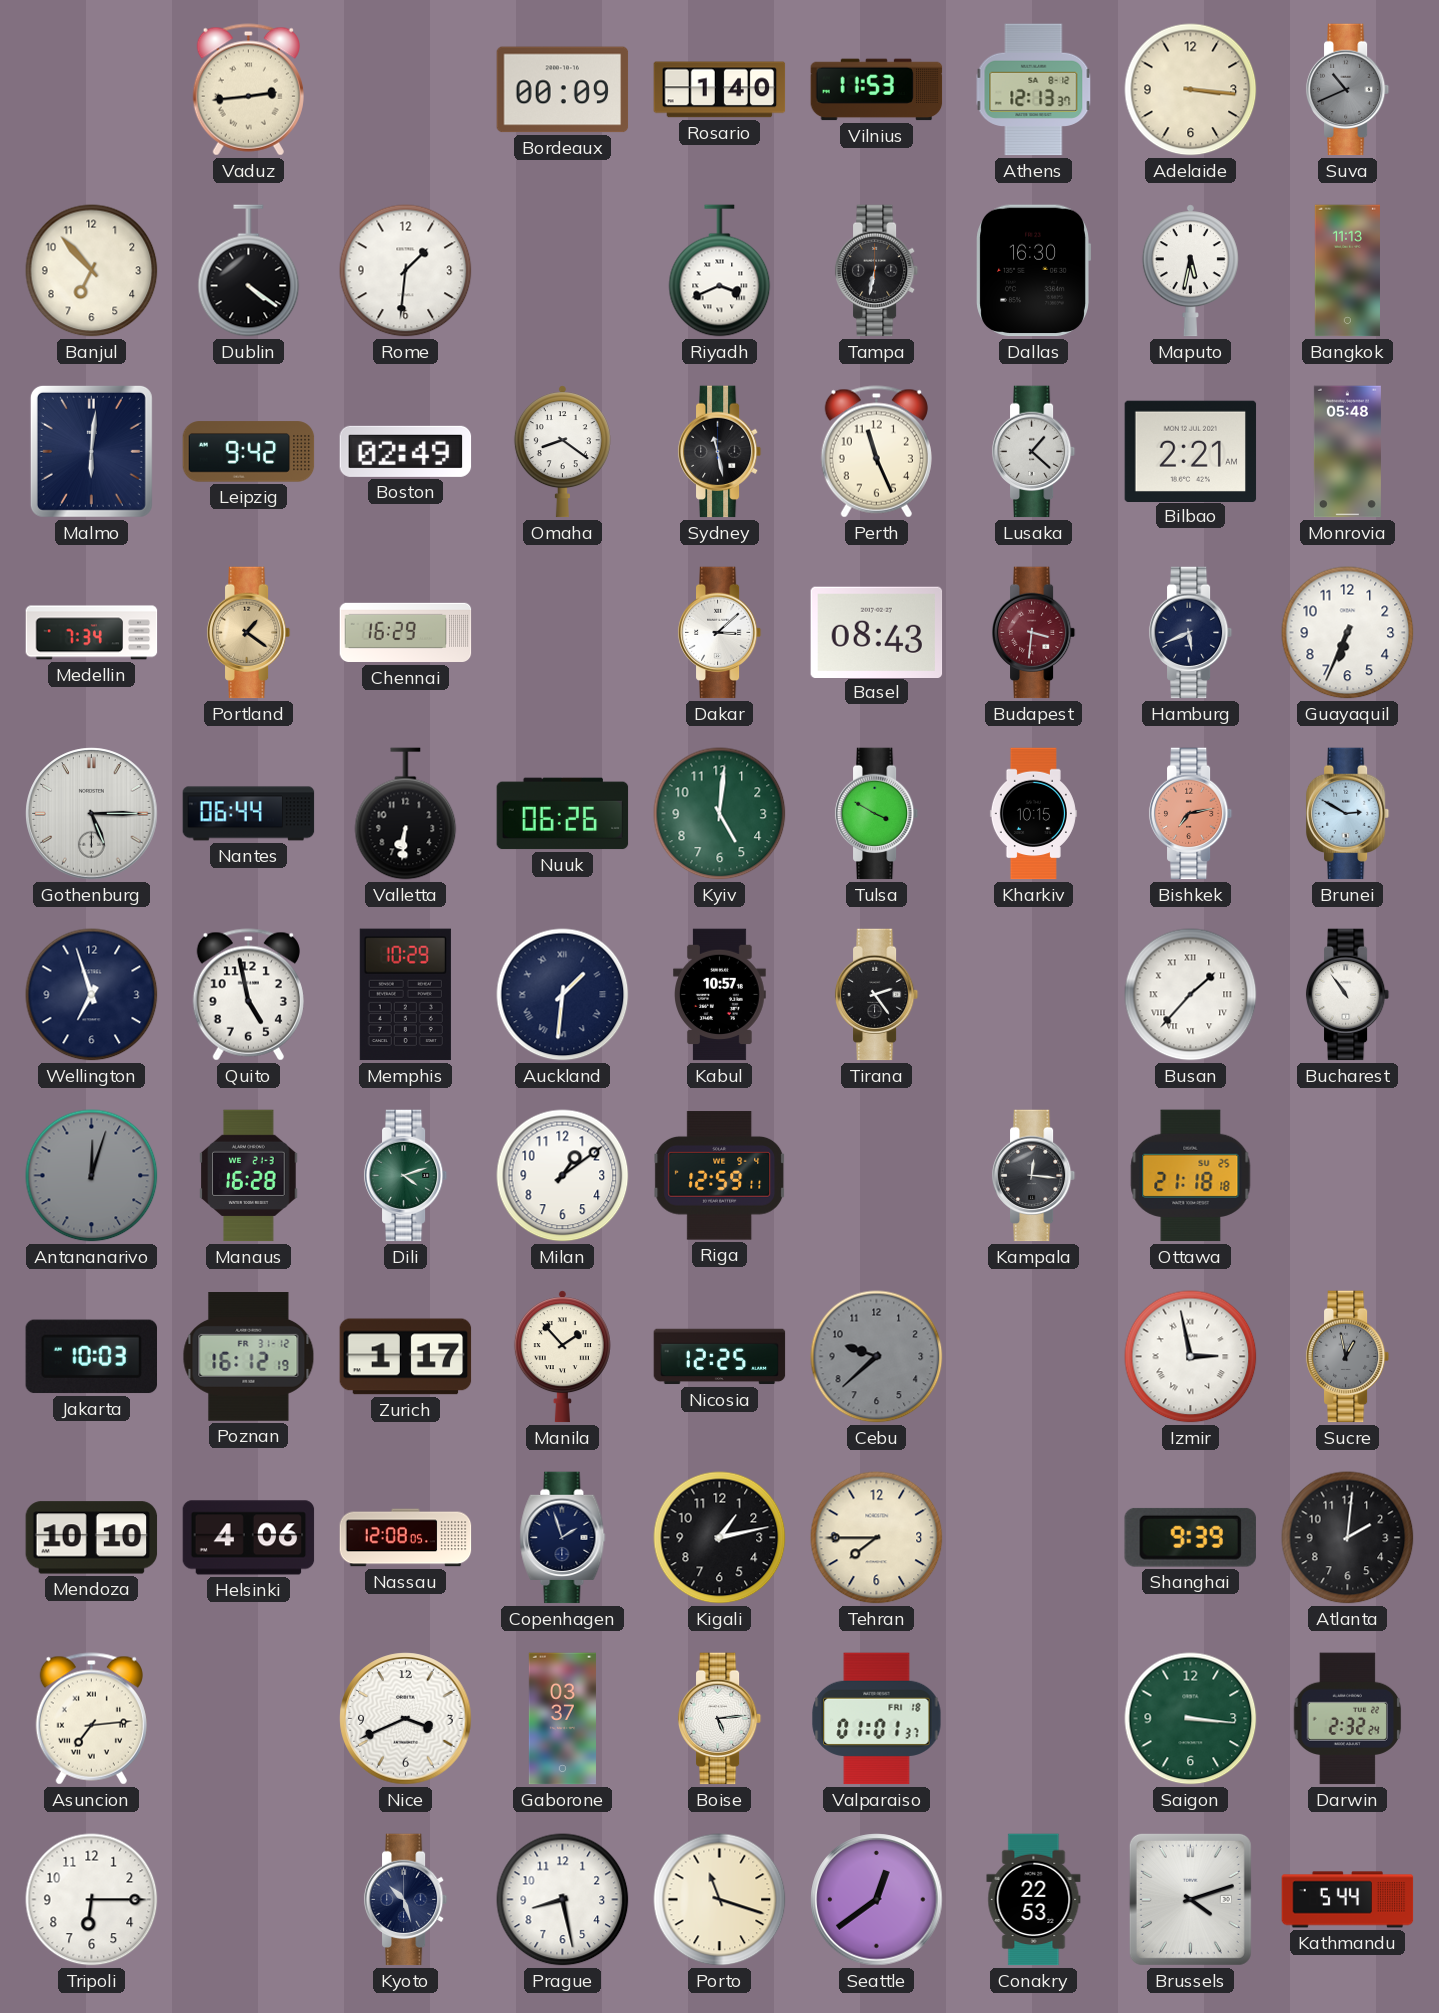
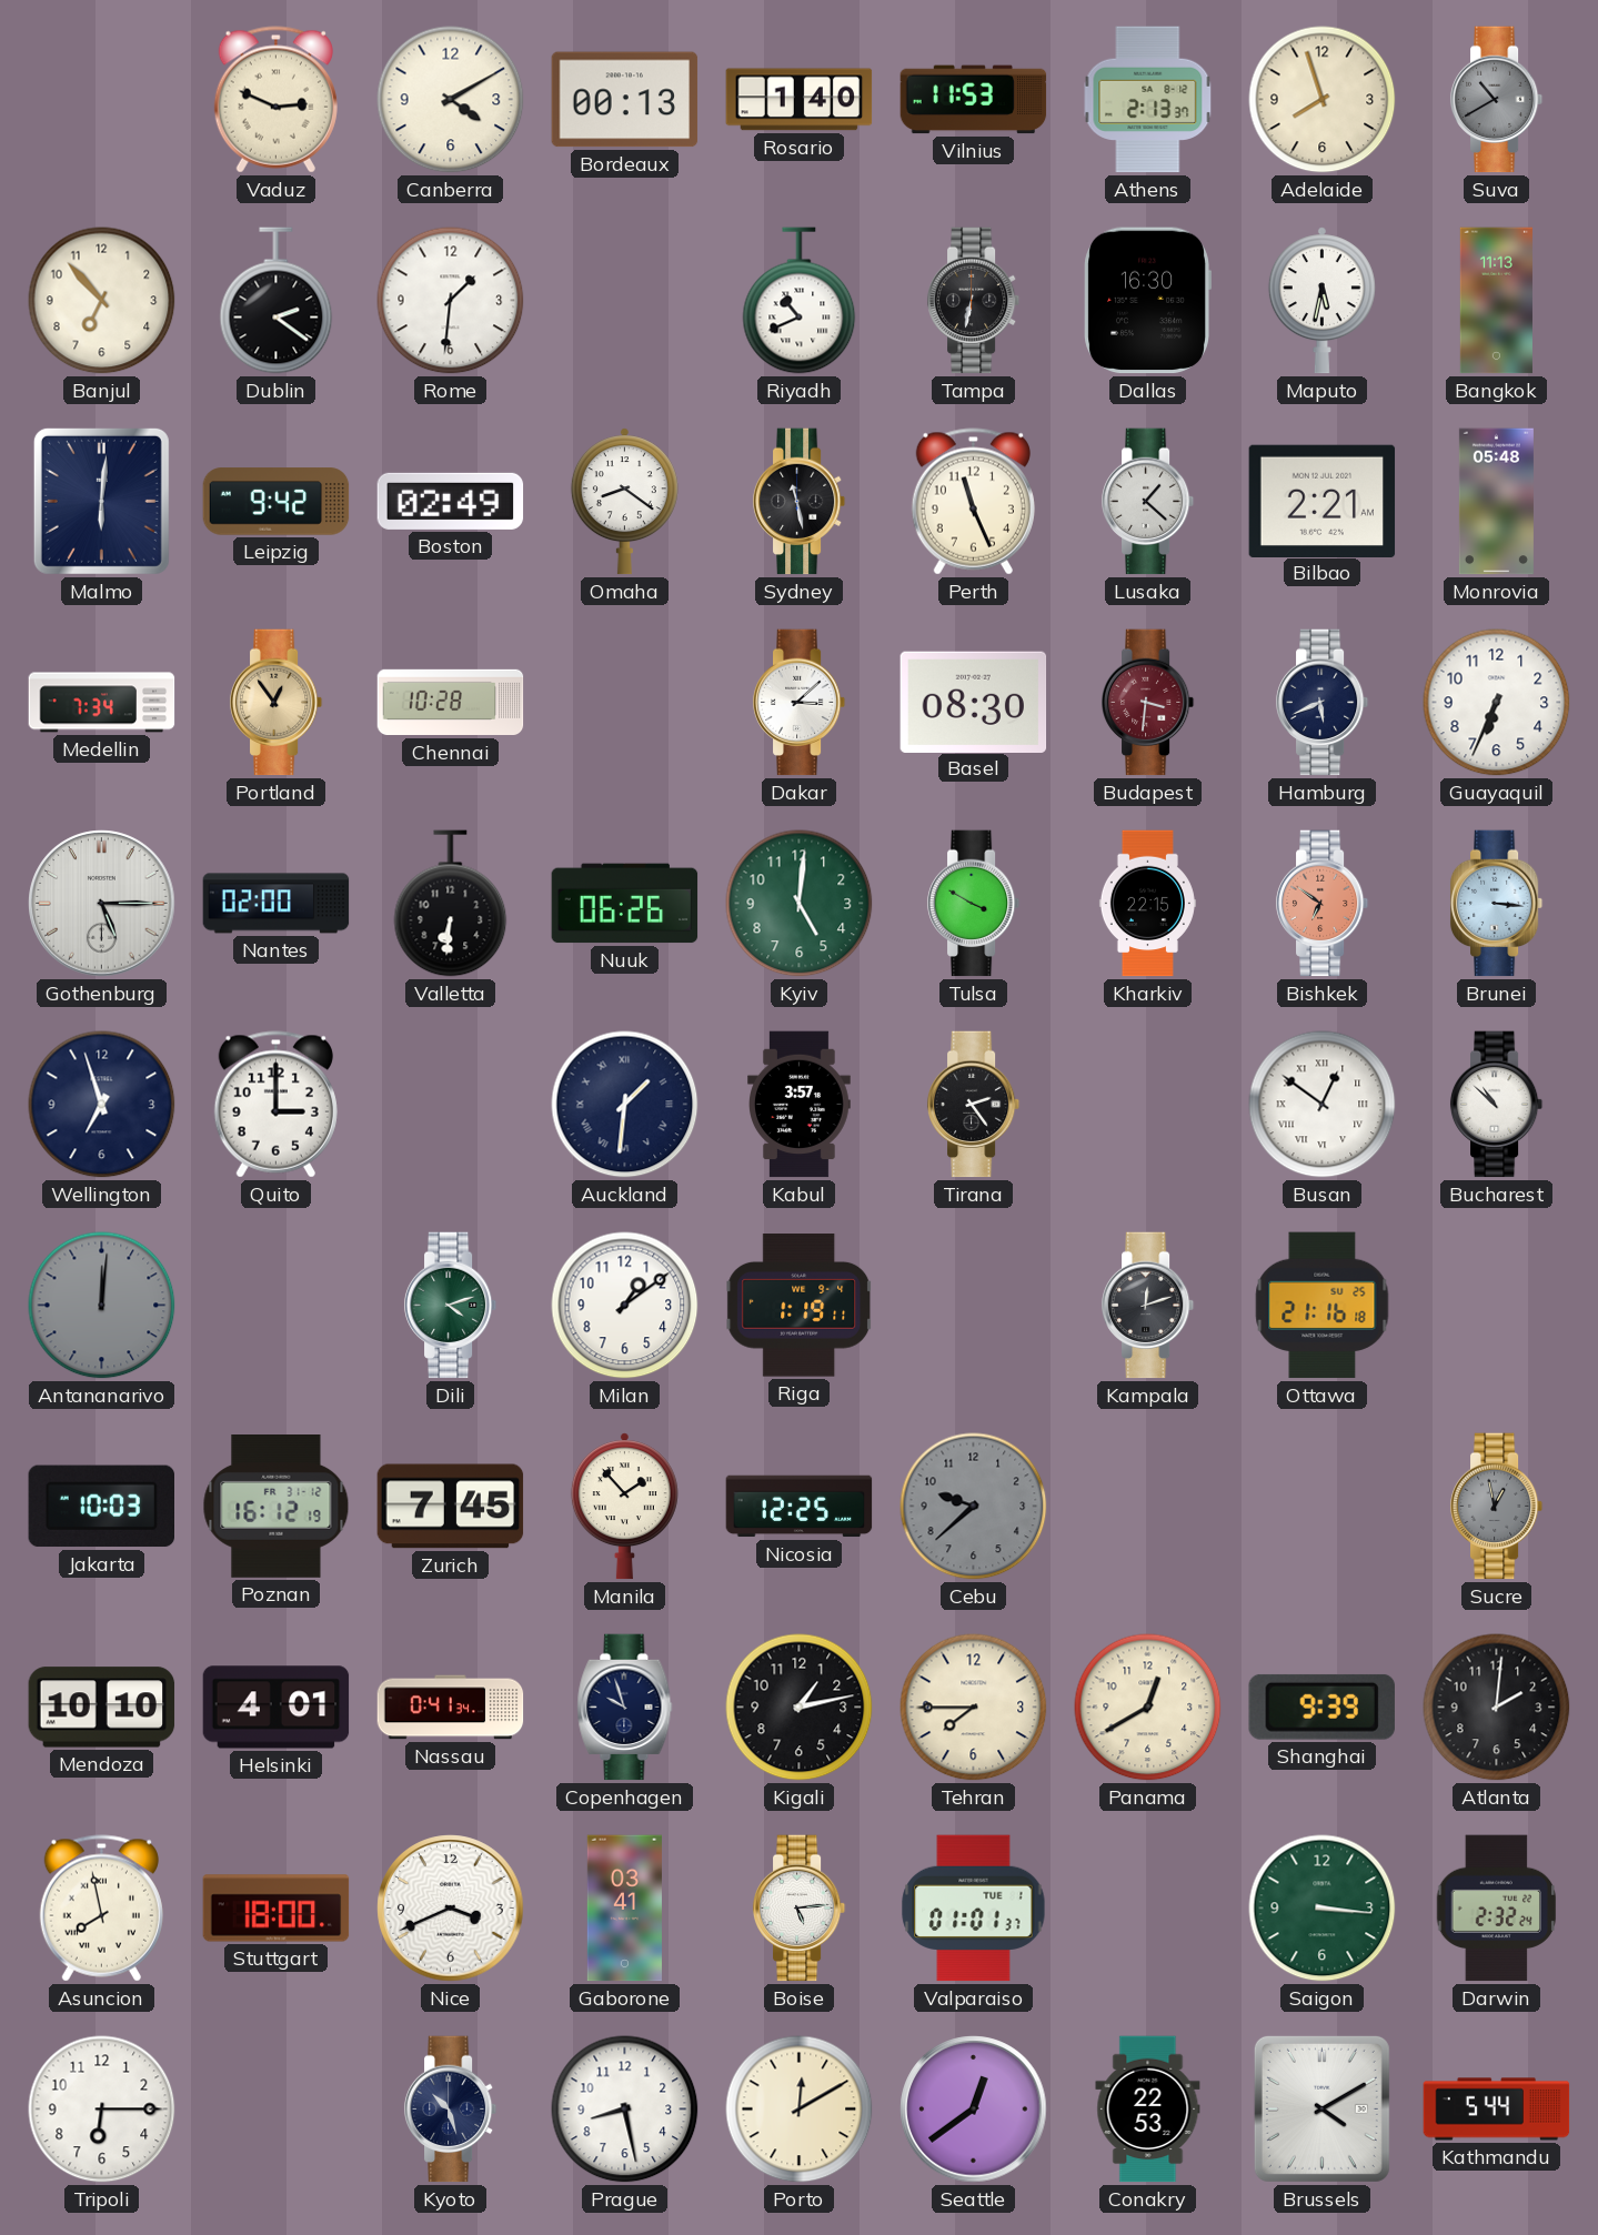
Vaduz: 2:44 -> 2:49 (275, 100)
Canberra: none -> 4:10 (451, 100)
Bordeaux: 00:09 -> 00:13 (625, 100)
Athens: 12:13 -> 2:13 (1148, 100)
Adelaide: 3:16 -> 7:57 (1323, 100)
Suva: 10:41 -> 10:40 (1497, 100)
Dublin: 4:21 -> 2:21 (277, 301)
Riyadh: 3:41 -> 10:41 (800, 301)
Portland: 1:21 -> 12:54 (277, 703)
Chennai: 16:29 -> 10:28 (451, 703)
Basel: 08:43 -> 08:30 (974, 702)
Nantes: 06:44 -> 02:00 (277, 904)
Kharkiv: 10:15 -> 22:15 (1147, 904)
Bishkek: 7:13 -> 6:51 (1323, 904)
Brunei: 2:50 -> 3:16 (1497, 904)
Quito: 4:58 -> 3:00 (275, 1105)
Memphis: 10:29 -> none (405, 995)
Kabul: 10:57 -> 3:57 (800, 1105)
Busan: 1:37 -> 12:51 (1323, 1105)
Bucharest: 10:54 -> 10:52 (1497, 1105)
Antananarivo: 12:03 -> 12:01 (102, 1306)
Manaus: 16:28 -> none (249, 1176)
Riga: 12:59 -> 1:19 (800, 1306)
Kampala: 12:16 -> 12:12 (1148, 1306)
Ottawa: 21:18 -> 21:16 (1323, 1306)
Zurich: 1:17 -> 7:45 (451, 1507)
Izmir: 2:58 -> none (1191, 1357)
Helsinki: 4:06 -> 4:01 (277, 1708)
Nassau: 12:08 -> 0:41 (451, 1708)
Copenhagen: 1:57 -> 9:57 (625, 1708)
Panama: none -> 12:40 (1148, 1708)
Asuncion: 7:14 -> 7:58 (101, 1909)
Stuttgart: none -> 18:00 (277, 1909)
Gaborone: 03:37 -> 03:41 (624, 1909)
Valparaiso date: FRI 18 -> TUE 1 (974, 1909)
Porto: 11:18 -> 12:10 (800, 2110)
Brussels: 4:12 -> 4:10 (1321, 2108)
